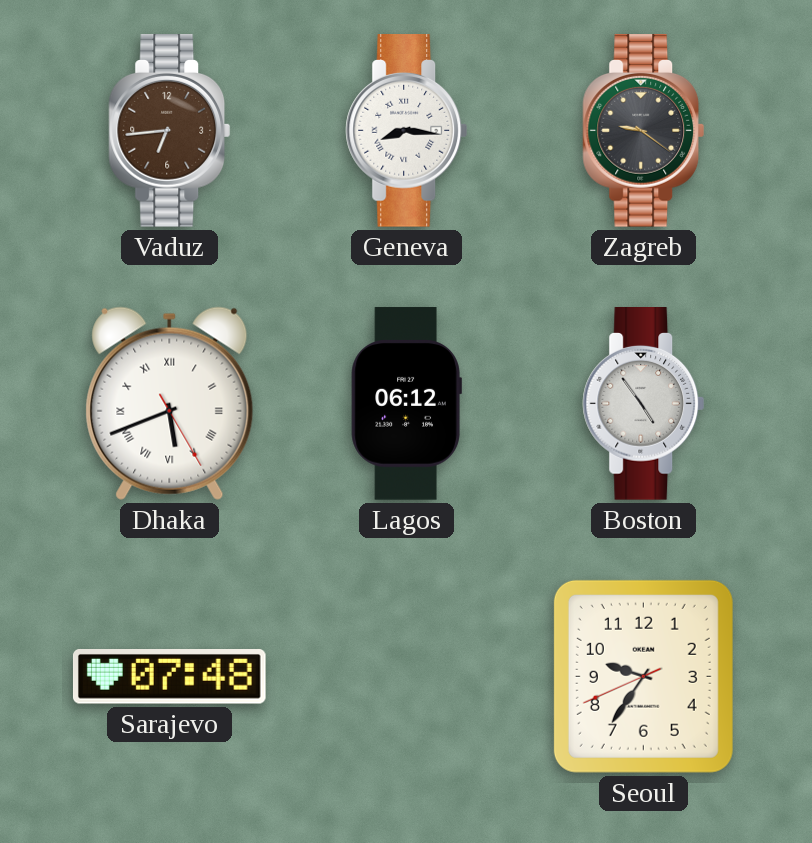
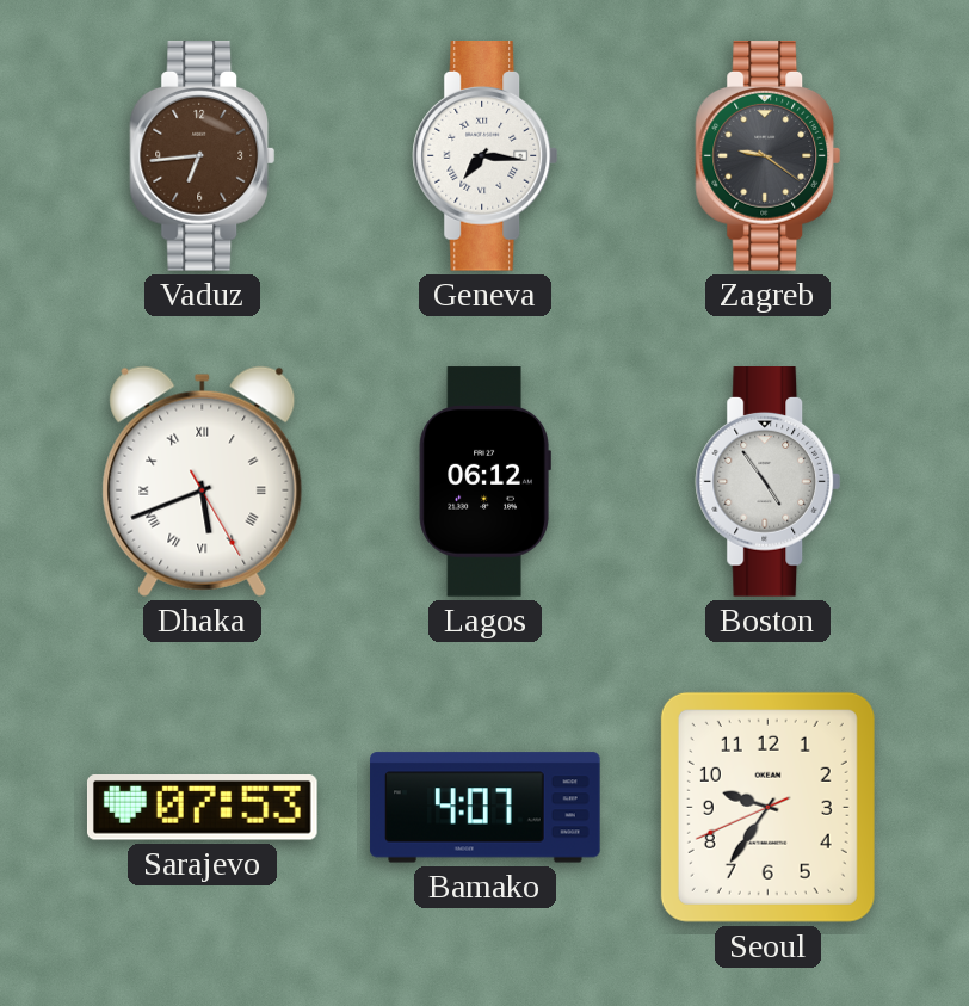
Geneva: 8:16 -> 7:16 (486, 156)
Sarajevo: 07:48 -> 07:53 (202, 808)
Bamako: none -> 4:07 (486, 808)
